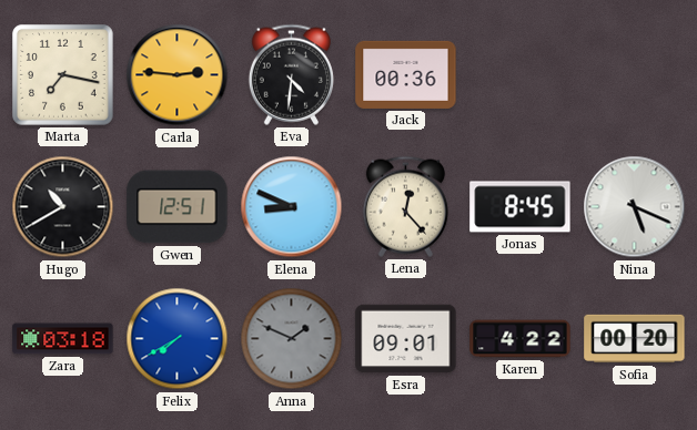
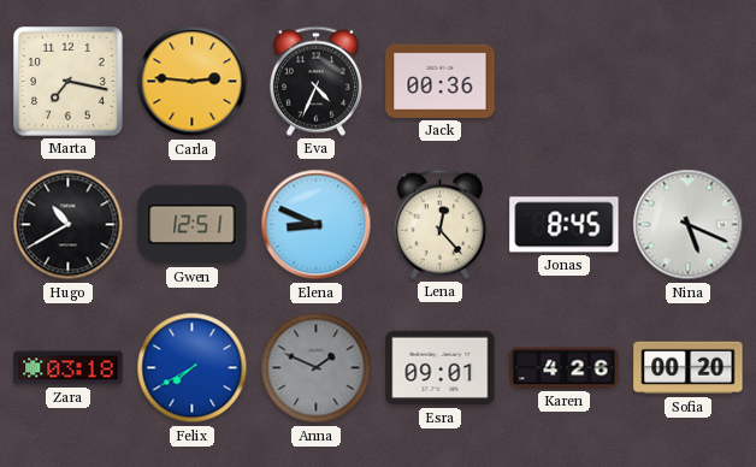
Eva: 4:31 -> 4:34 (315, 81)
Karen: 4:22 -> 4:26 (565, 368)
